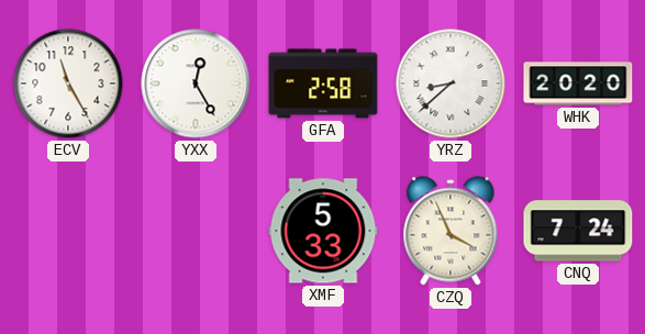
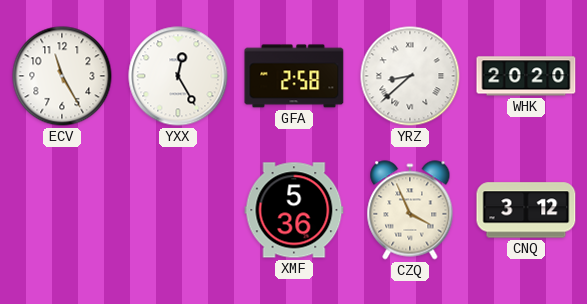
XMF: 5:33 -> 5:36 (294, 210)
CNQ: 7:24 -> 3:12 (526, 210)
